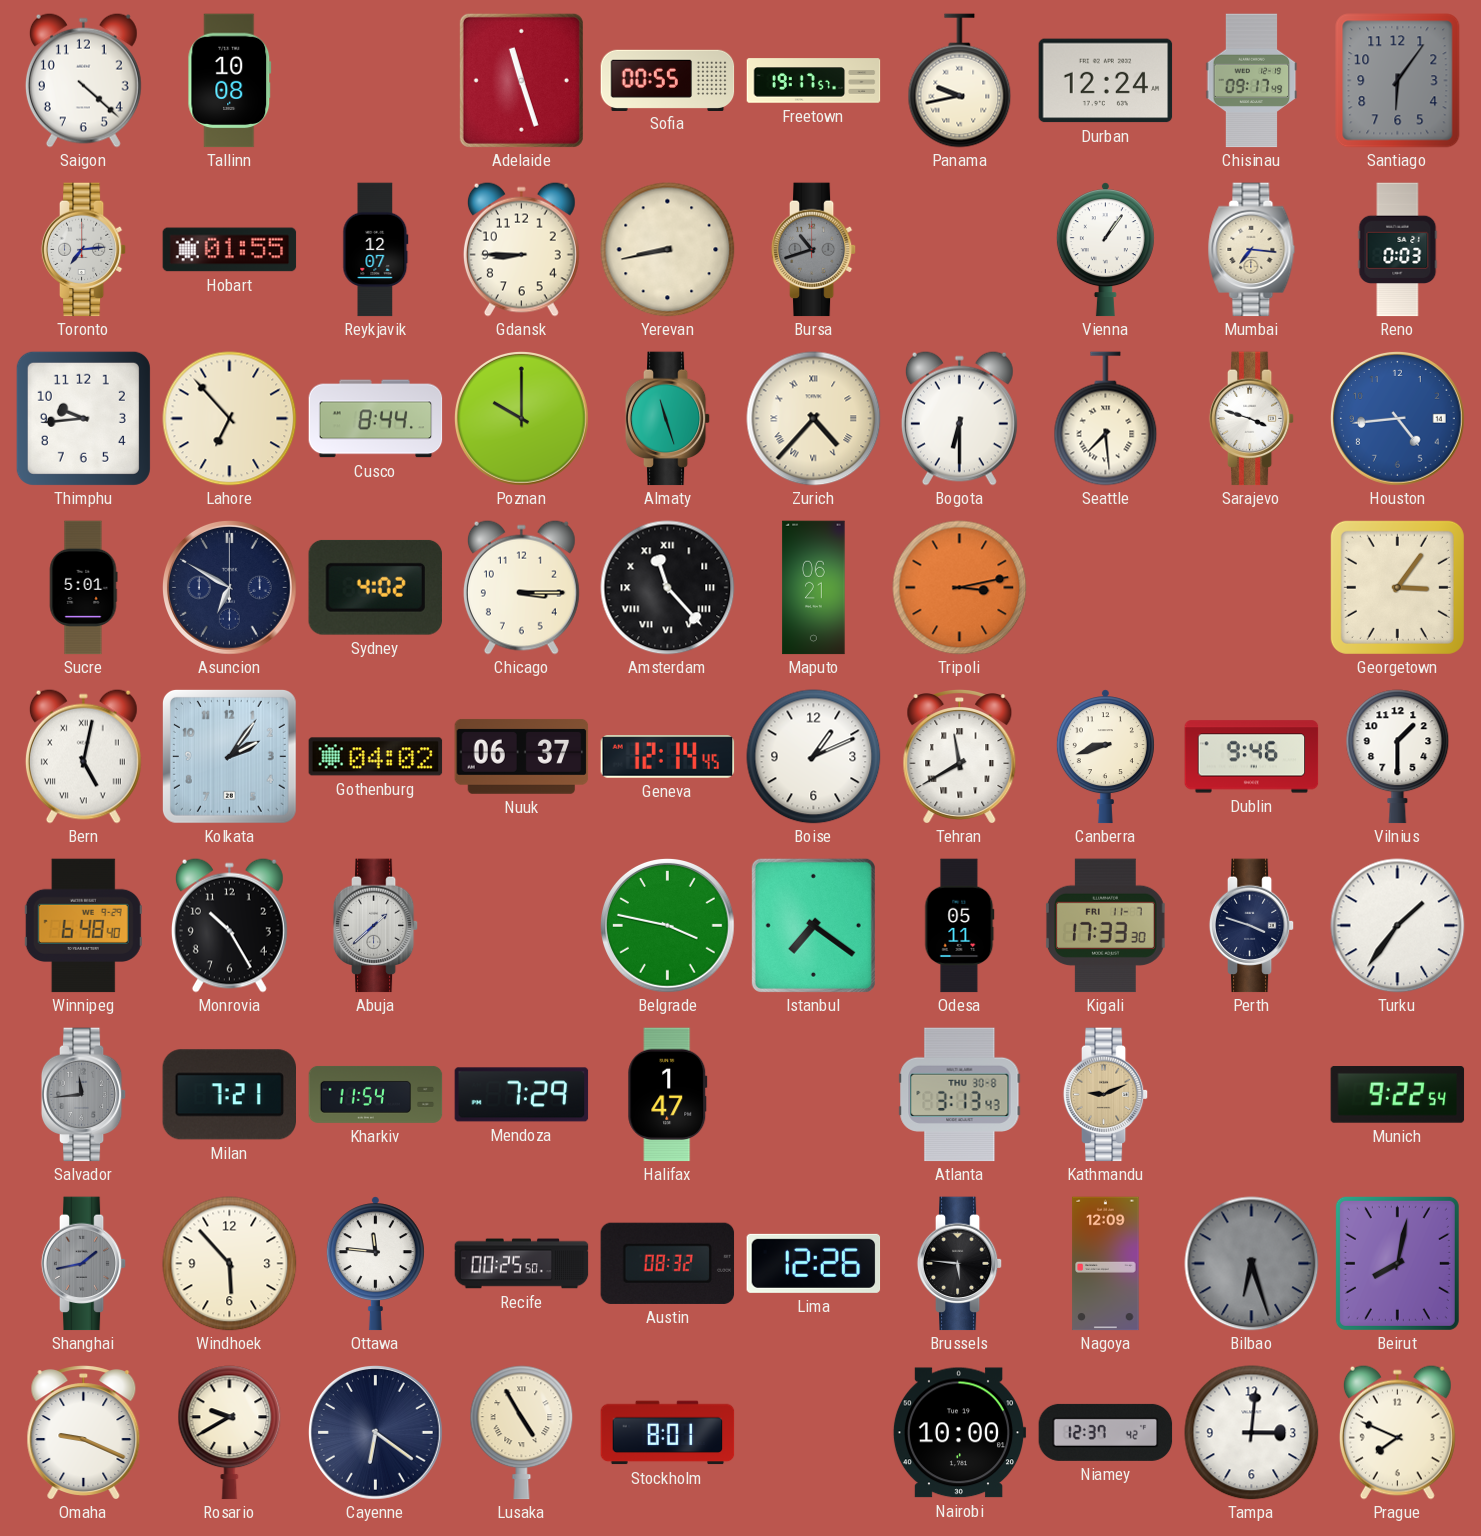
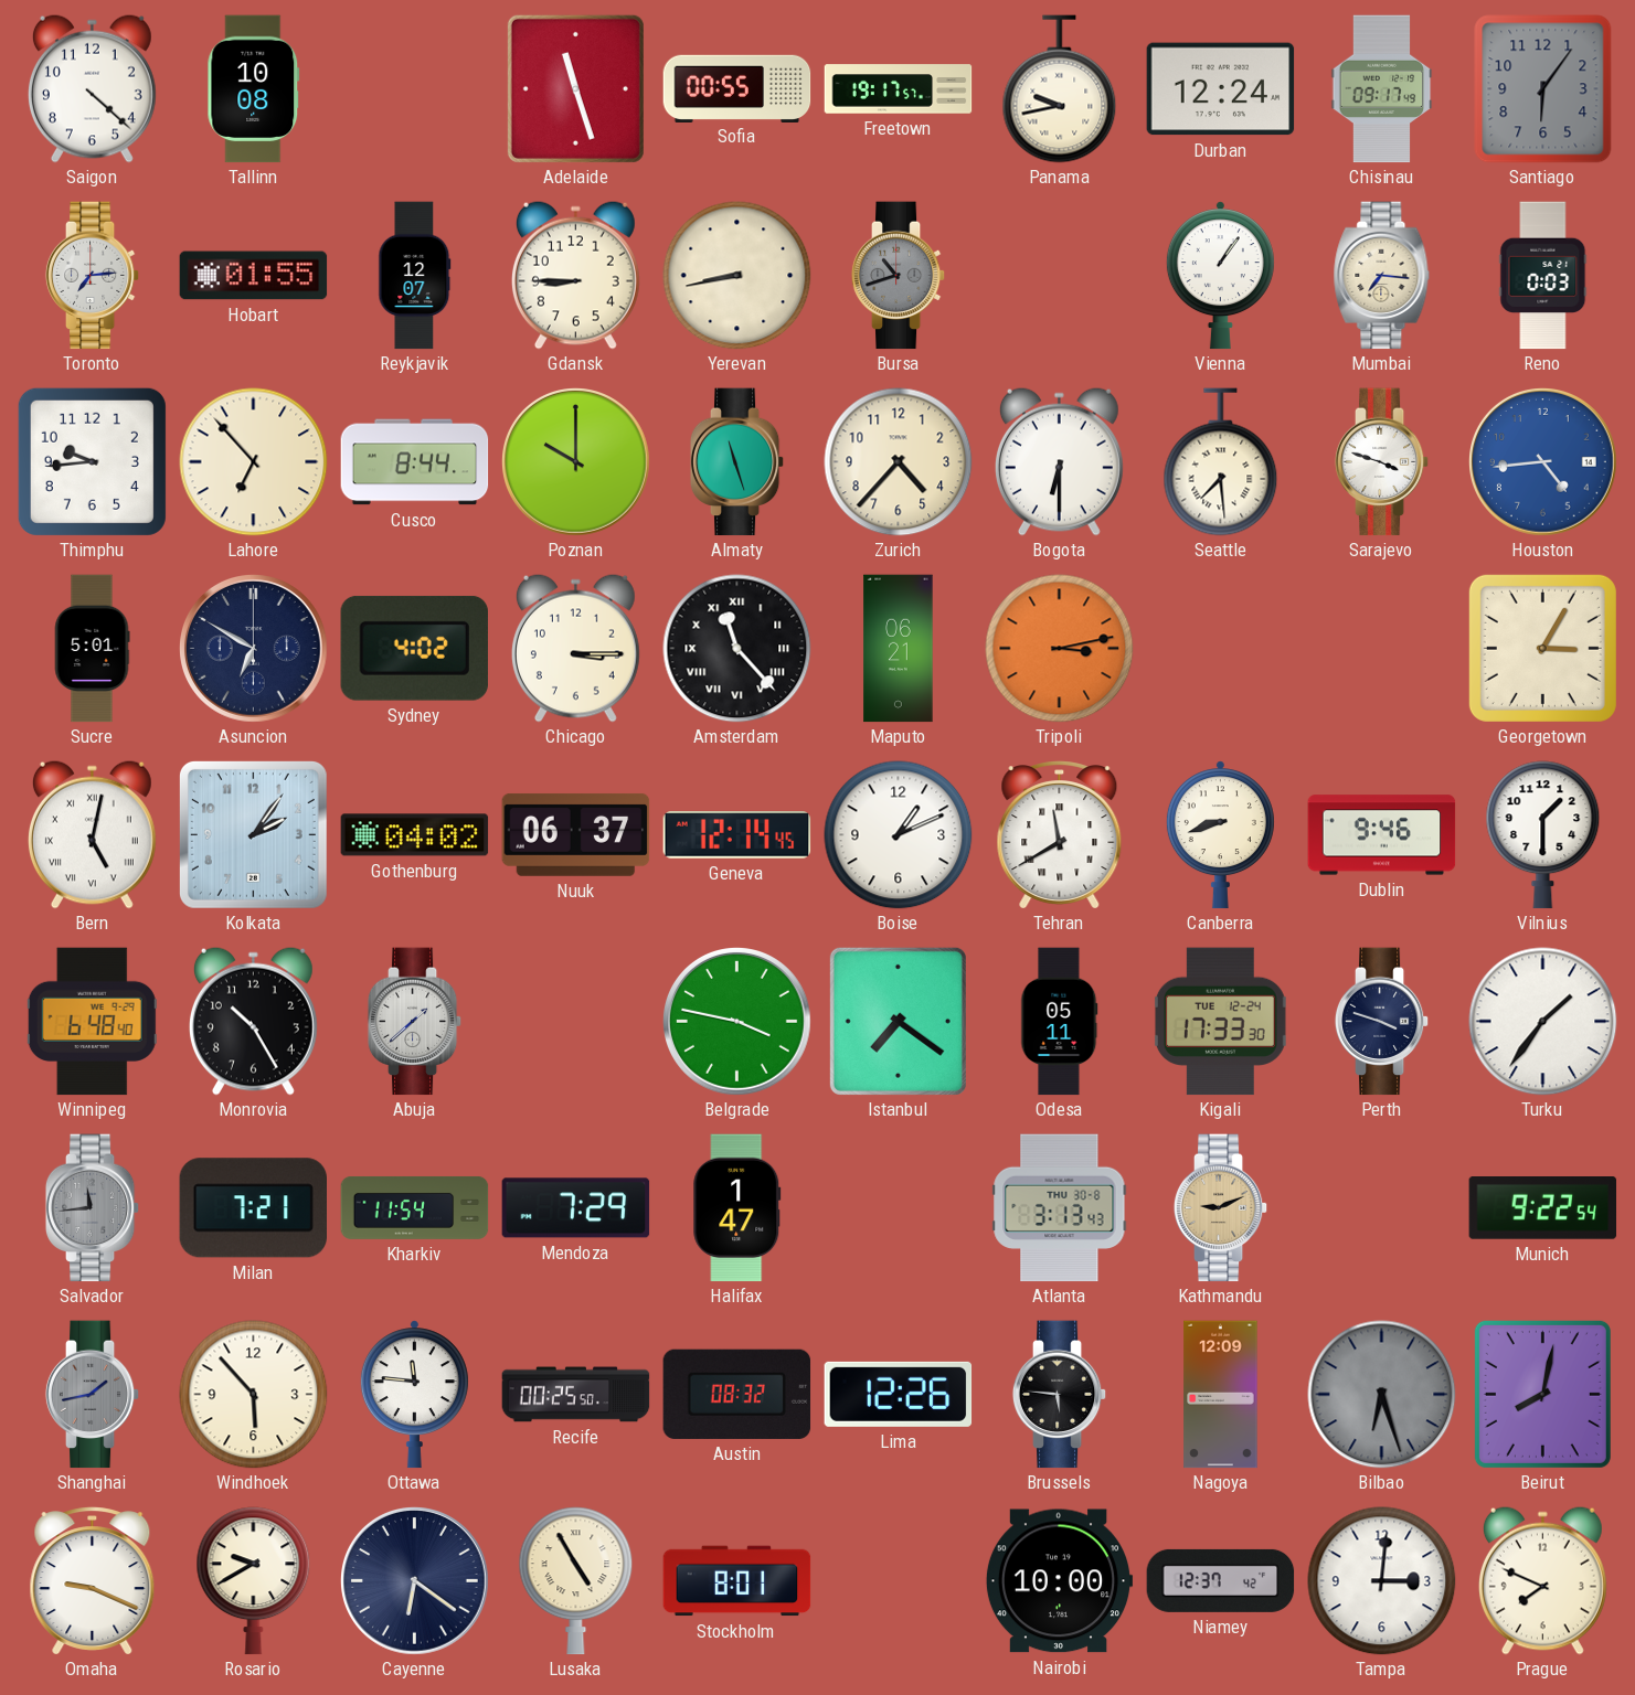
Zurich numerals: Roman -> Arabic (899, 462)
Georgetown: 3:06 -> 3:05 (1542, 648)
Kigali date: FRI 11-7 -> TUE 12-24 (1220, 1022)
